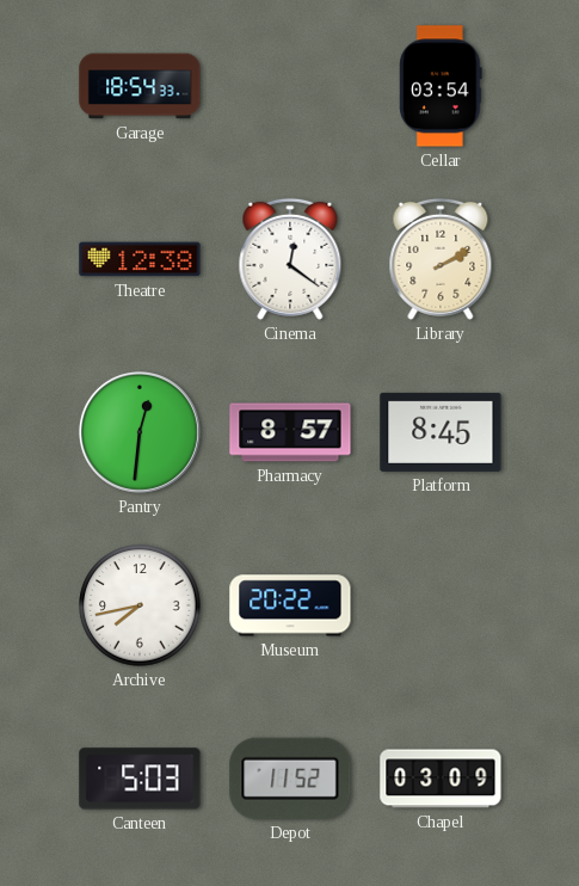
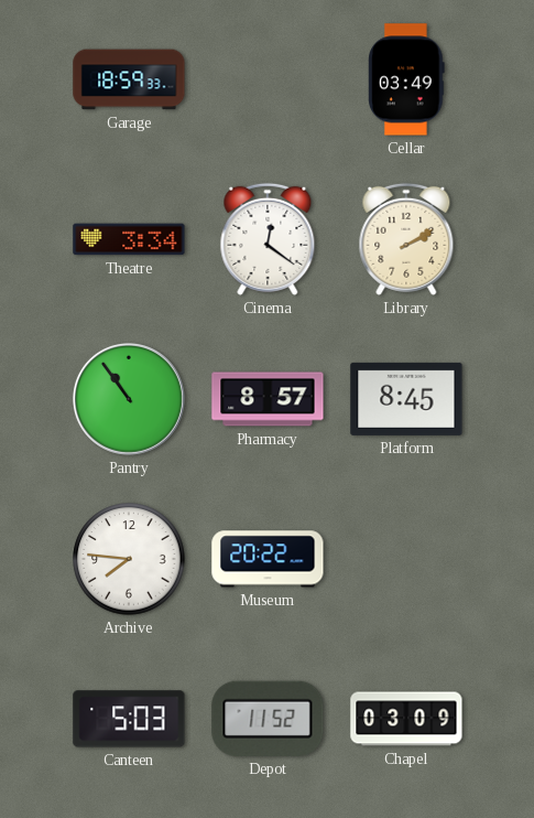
Garage: 18:54 -> 18:59 (129, 79)
Cellar: 03:54 -> 03:49 (406, 79)
Theatre: 12:38 -> 3:34 (129, 239)
Pantry: 12:31 -> 10:54 (129, 399)
Archive: 7:43 -> 7:46 (129, 559)
